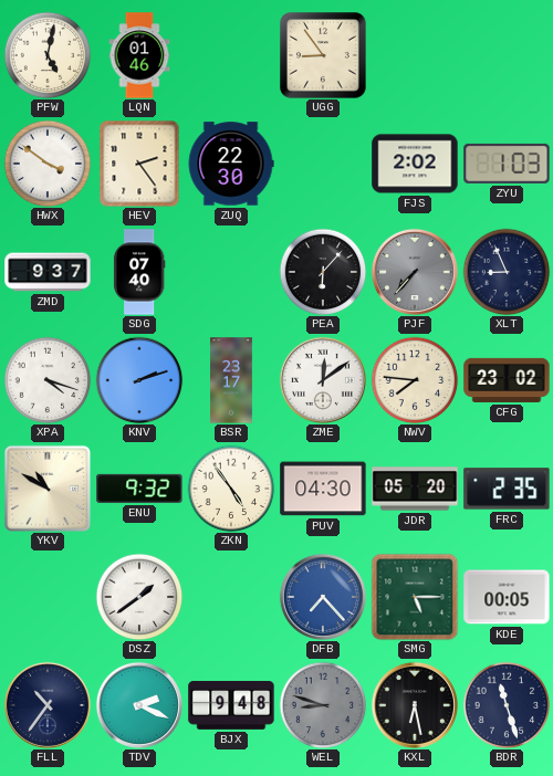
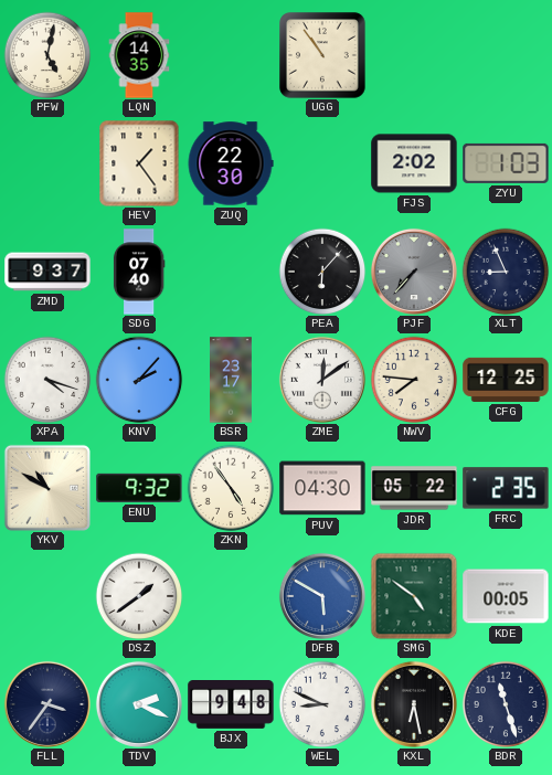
LQN: 01:46 -> 14:35 (139, 55)
UGG: 8:54 -> 10:54 (322, 55)
HWX: 3:51 -> none (48, 164)
HEV: 2:24 -> 1:24 (139, 163)
KNV: 2:12 -> 2:07 (139, 380)
CFG: 23:02 -> 12:25 (506, 380)
JDR: 05:20 -> 05:22 (414, 488)
DFB: 7:23 -> 5:50 (322, 596)
SMG: 5:15 -> 4:51 (414, 596)
FLL: 10:36 -> 3:36 (47, 704)
WEL: 8:48 -> 8:49 (322, 704)
WEL dial: grey -> white (322, 704)
